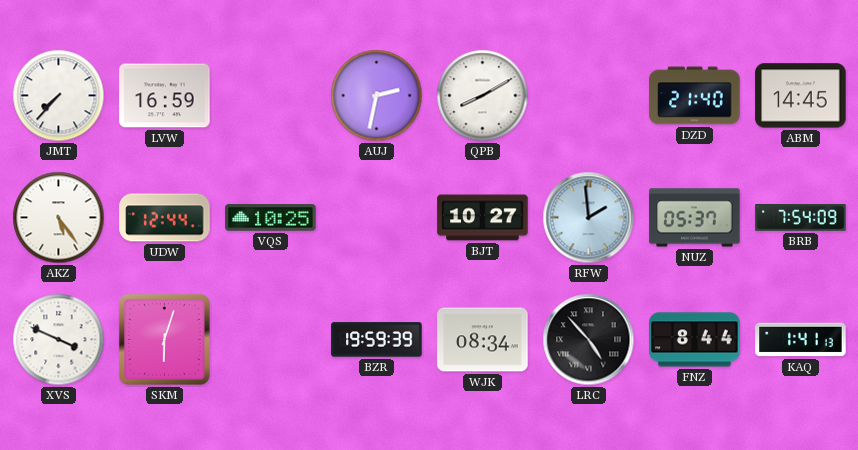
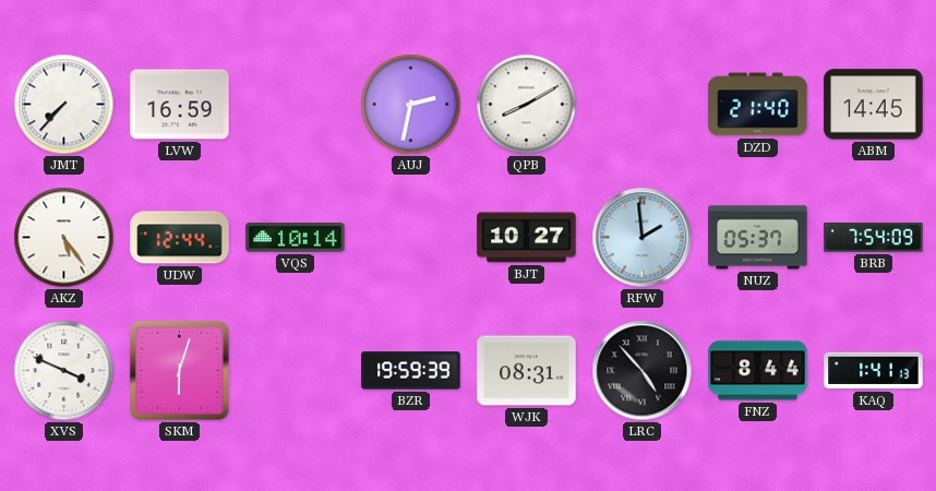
VQS: 10:25 -> 10:14 (296, 238)
WJK: 08:34 -> 08:31 (527, 371)
